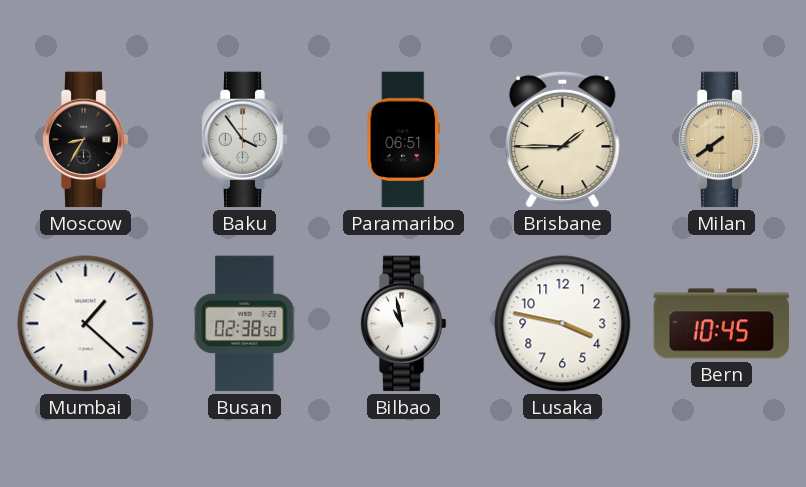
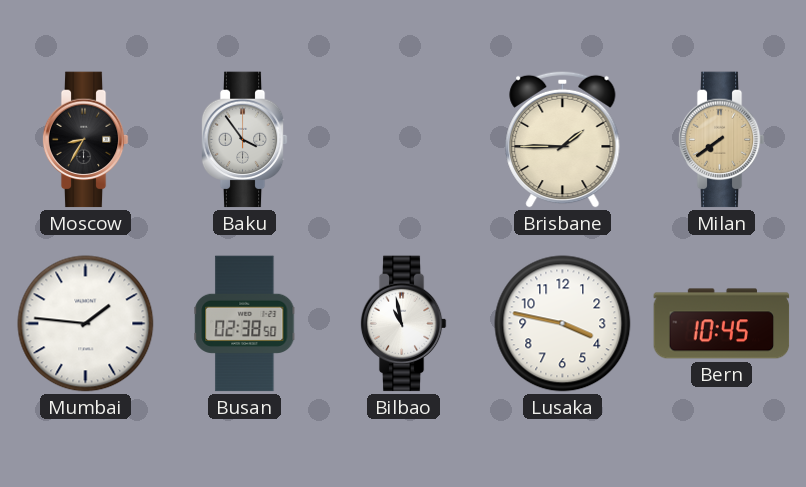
Paramaribo: 06:51 -> none (404, 140)
Mumbai: 1:22 -> 1:46 (86, 324)
